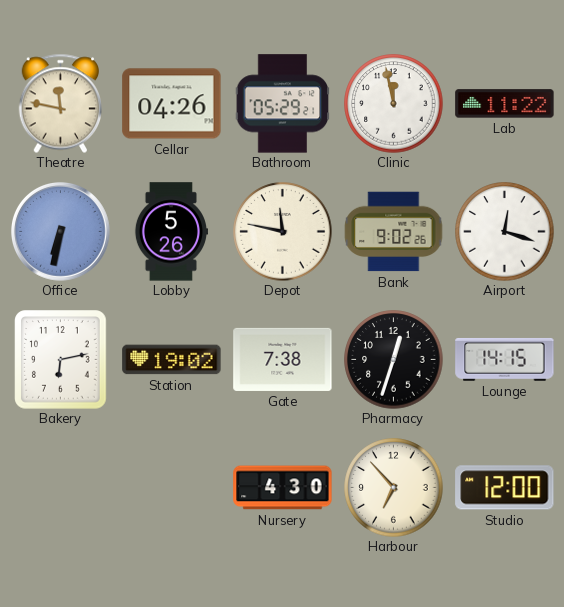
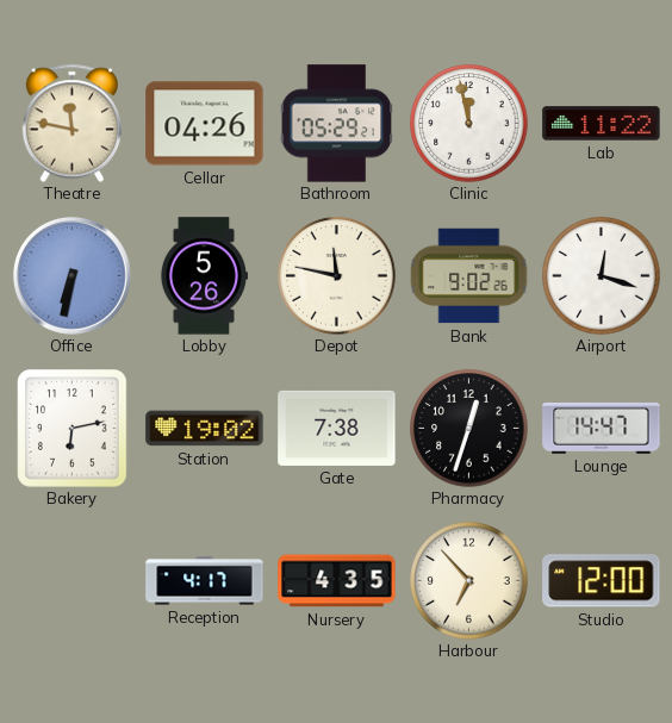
Lounge: 14:15 -> 14:47 (602, 428)
Reception: none -> 4:17 (205, 581)
Nursery: 4:30 -> 4:35 (337, 581)
